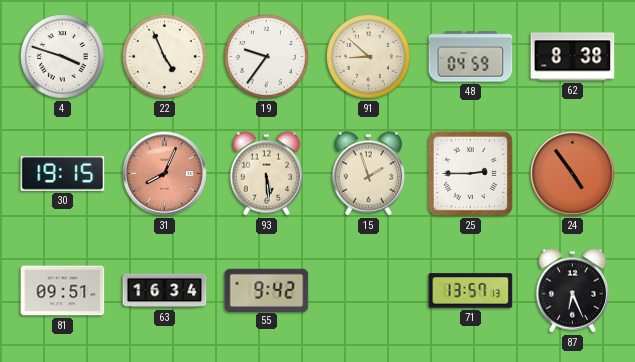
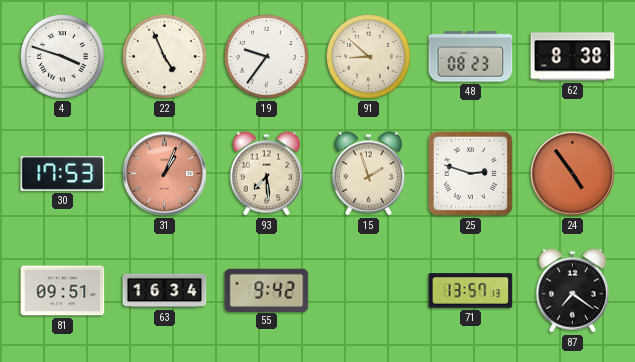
48: 04:59 -> 08:23 (471, 57)
30: 19:15 -> 17:53 (63, 174)
31: 8:04 -> 1:04 (165, 174)
93: 5:29 -> 7:29 (267, 174)
25: 2:45 -> 2:48 (470, 173)
87: 6:26 -> 7:21 (573, 291)
